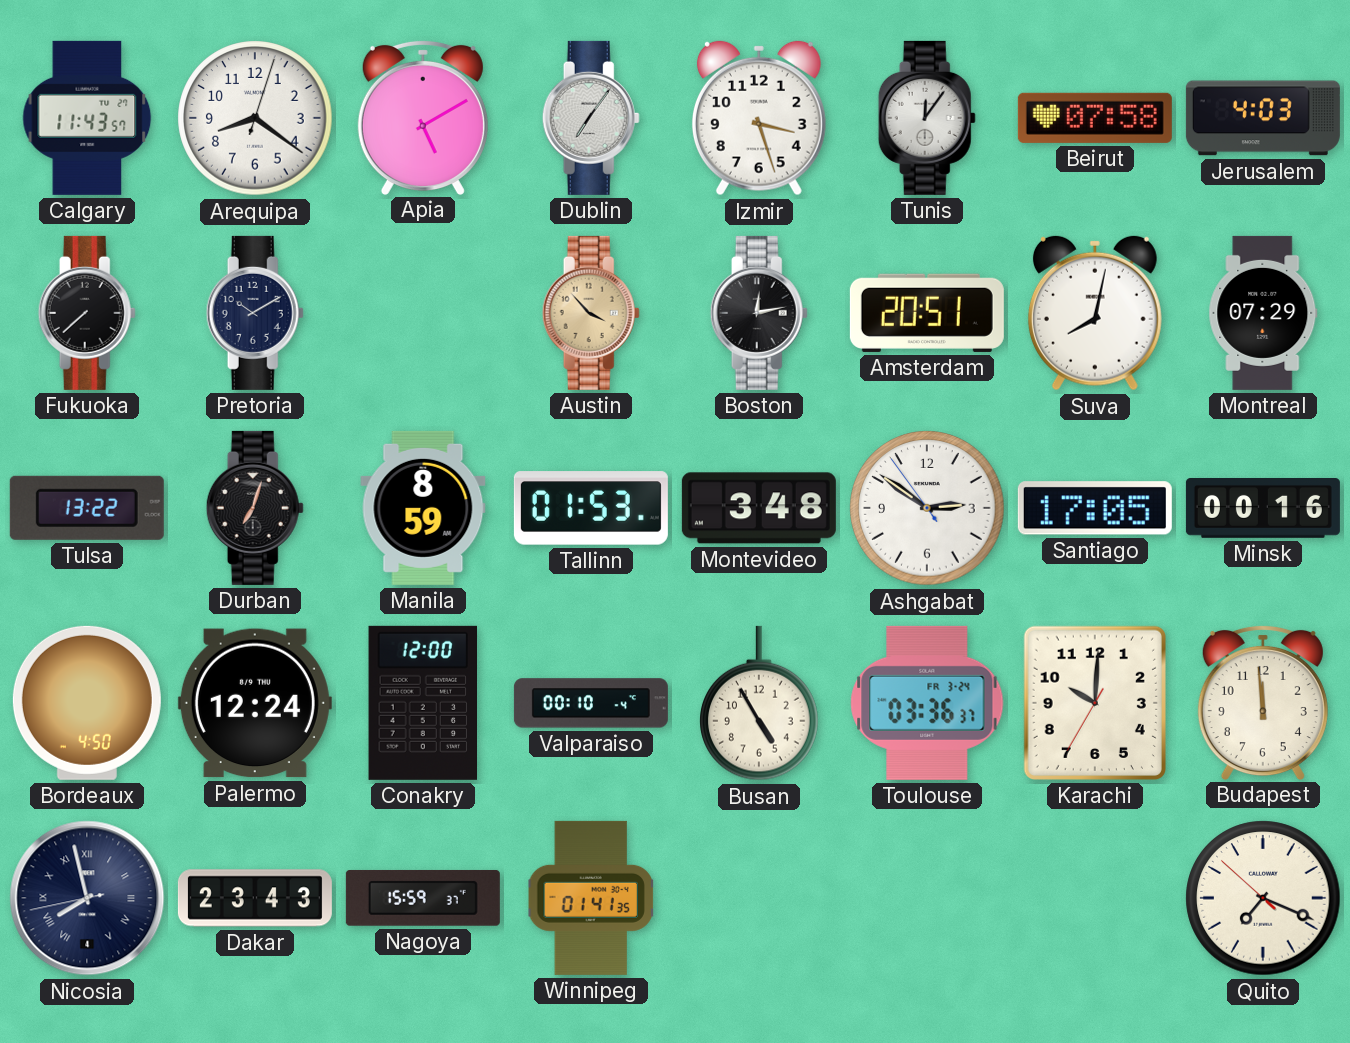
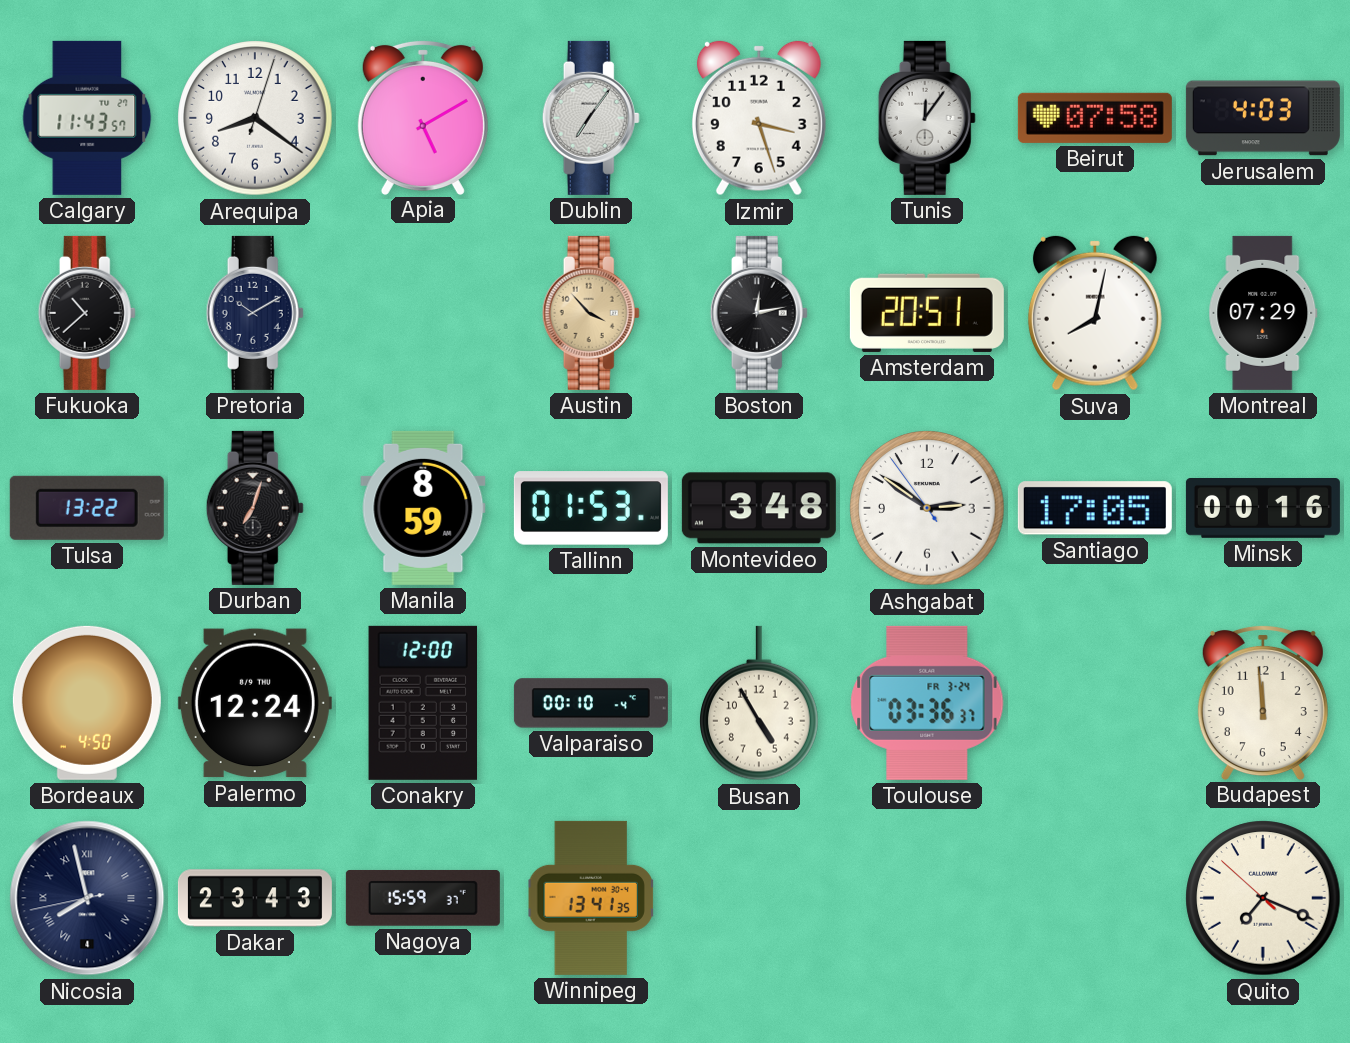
Fukuoka: 7:38 -> 10:38 (87, 313)
Karachi: 10:00 -> none (1095, 703)
Winnipeg: 01:41 -> 13:41 (591, 898)
